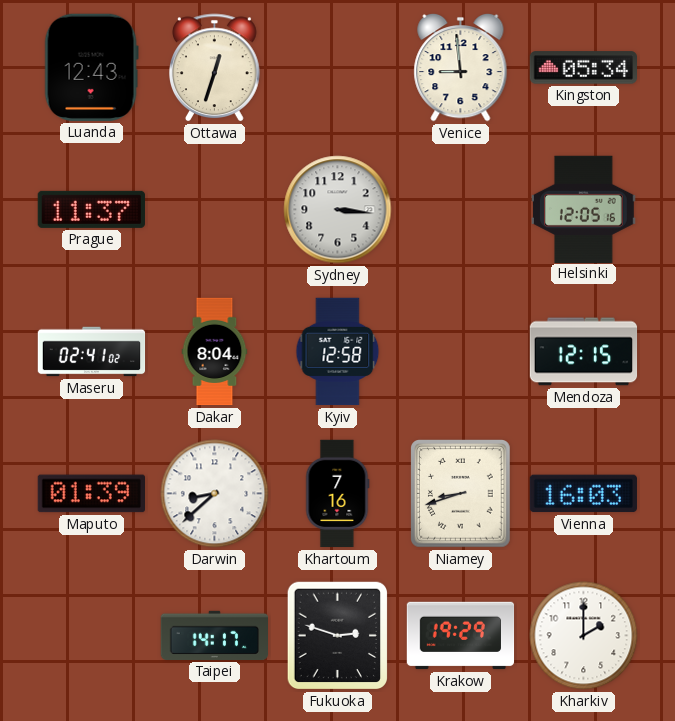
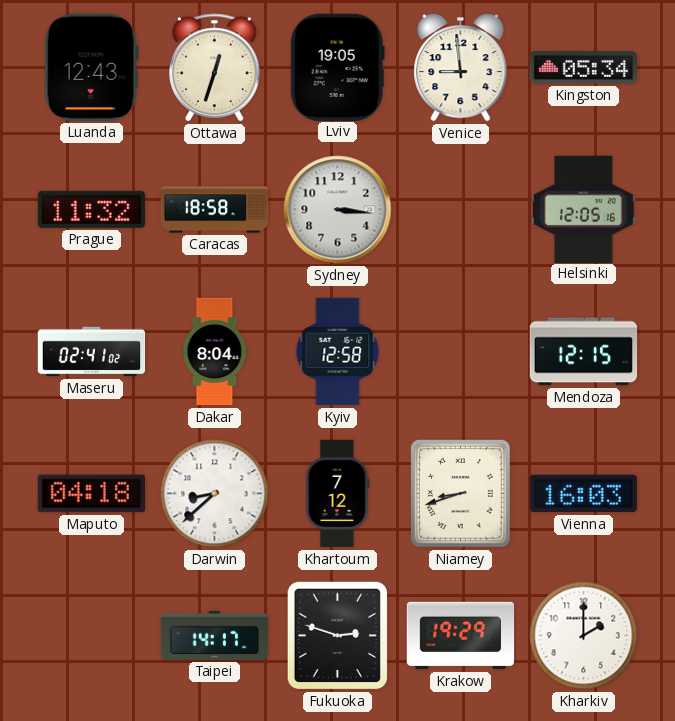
Lviv: none -> 19:05 (337, 67)
Prague: 11:37 -> 11:32 (91, 209)
Caracas: none -> 18:58 (215, 210)
Maputo: 01:39 -> 04:18 (91, 494)
Khartoum: 7:16 -> 7:12 (338, 494)
